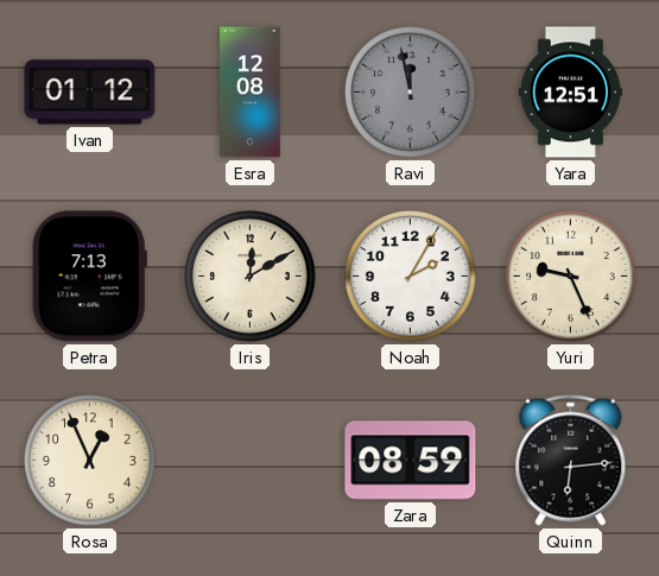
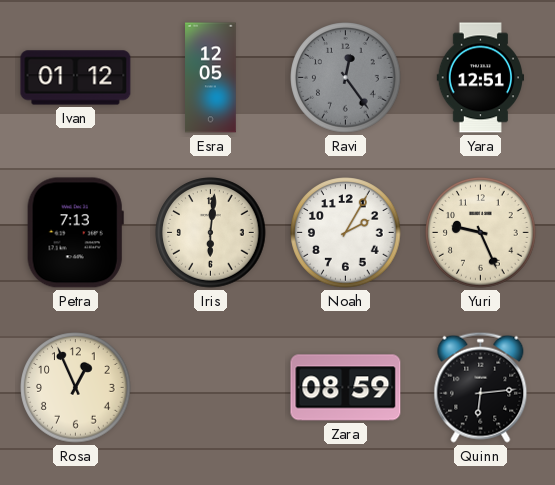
Esra: 12:08 -> 12:05 (211, 78)
Ravi: 11:58 -> 12:24 (346, 78)
Iris: 12:10 -> 6:01 (211, 233)
